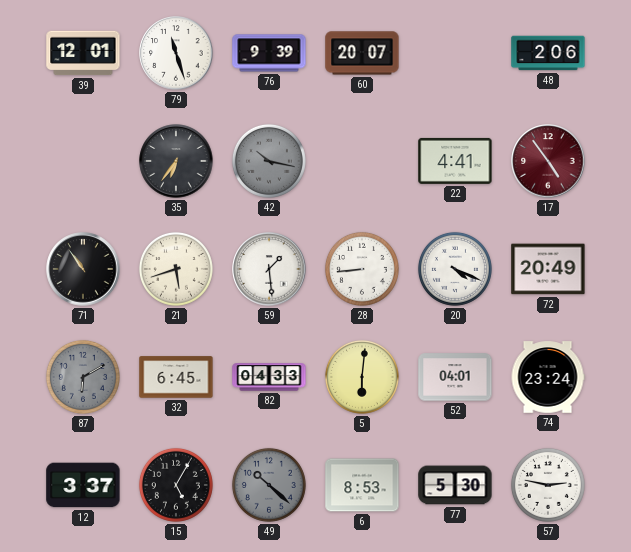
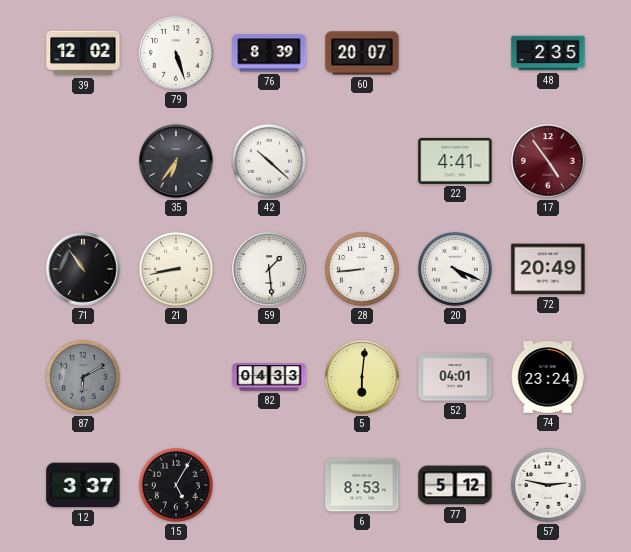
39: 12:01 -> 12:02 (83, 53)
79: 11:27 -> 5:27 (176, 53)
76: 9:39 -> 8:39 (269, 53)
48: 2:06 -> 2:35 (548, 53)
42: 10:17 -> 10:22 (269, 161)
42 dial: grey -> white (269, 161)
21: 5:42 -> 8:43 (176, 269)
32: 6:45 -> none (176, 377)
49: 10:22 -> none (269, 485)
77: 5:30 -> 5:12 (455, 485)
